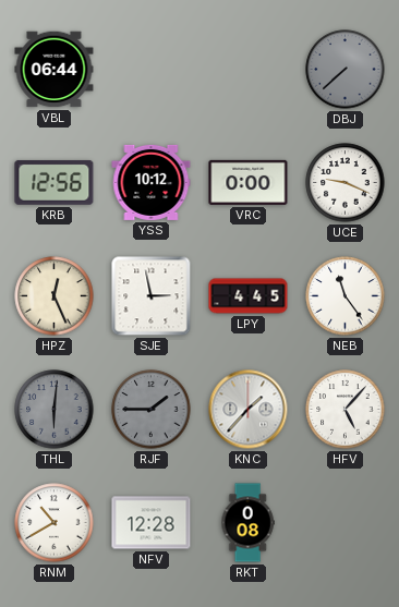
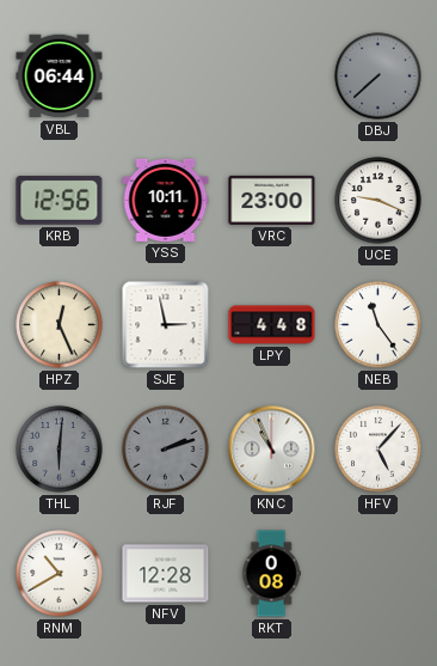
YSS: 10:12 -> 10:11 (166, 200)
VRC: 0:00 -> 23:00 (272, 200)
LPY: 4:45 -> 4:48 (272, 325)
RJF: 1:45 -> 2:12 (166, 450)
KNC: 1:37 -> 10:56 (272, 450)
